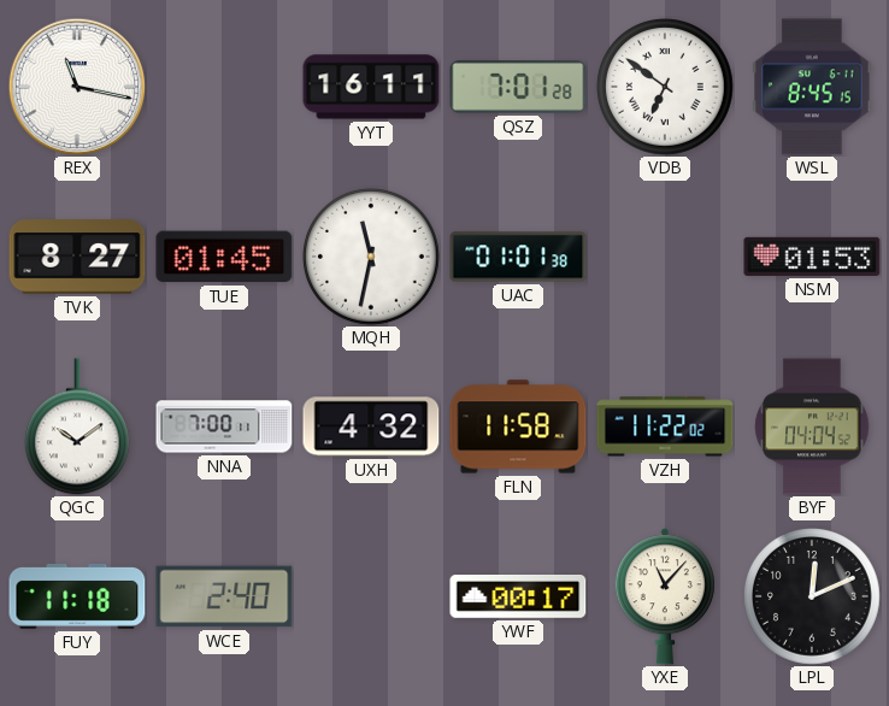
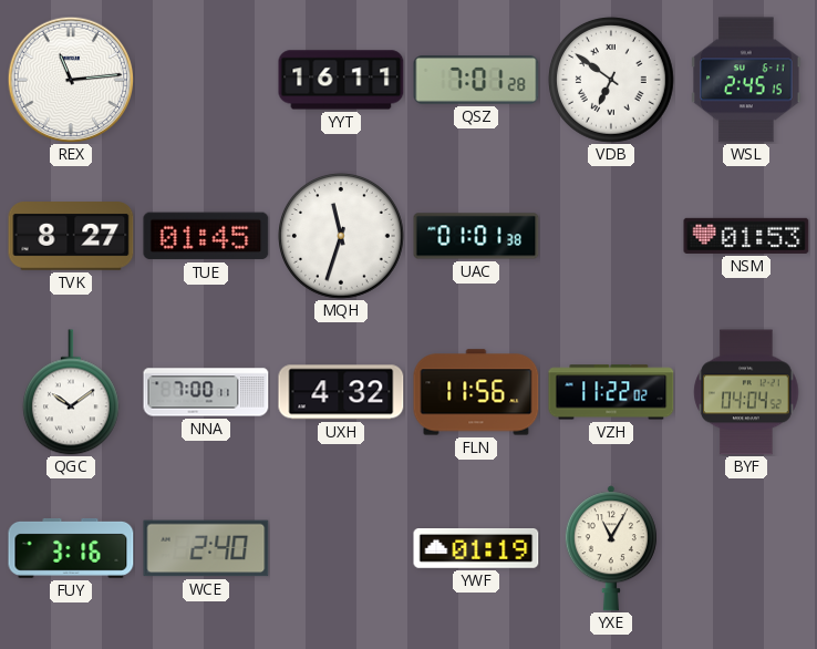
REX: 11:17 -> 11:14 (71, 80)
WSL: 8:45 -> 2:45 (746, 80)
MQH: 11:32 -> 11:33 (342, 237)
FLN: 11:58 -> 11:56 (476, 392)
FUY: 11:18 -> 3:16 (71, 548)
YWF: 00:17 -> 01:19 (476, 549)
YXE: 11:07 -> 11:05 (611, 548)
LPL: 12:11 -> none (813, 598)
